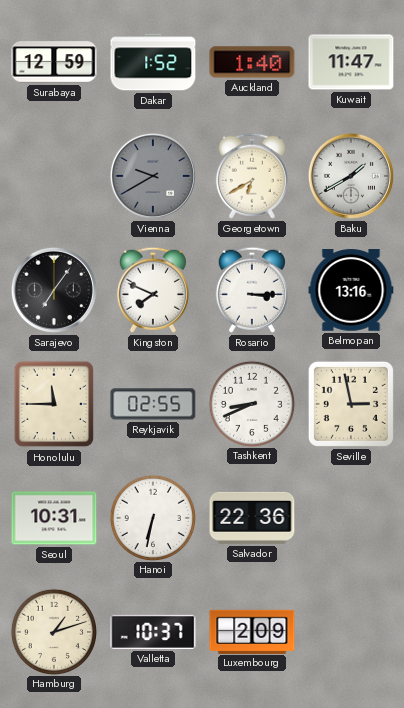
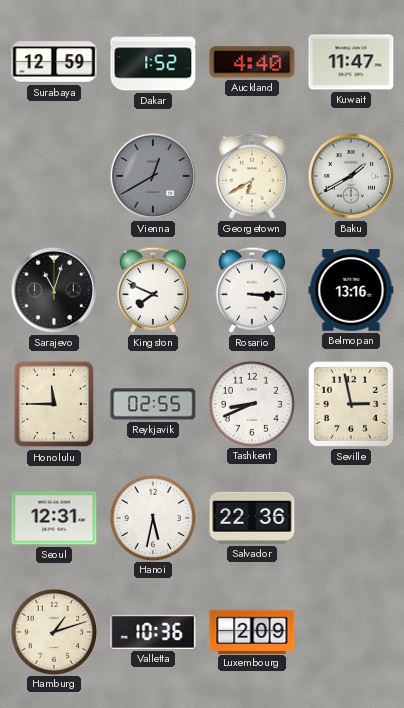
Auckland: 1:40 -> 4:40 (252, 62)
Vienna: 9:40 -> 12:40 (153, 176)
Sarajevo: 7:06 -> 11:03 (54, 290)
Seoul: 10:31 -> 12:31 (54, 518)
Hanoi: 6:32 -> 5:32 (152, 517)
Valletta: 10:37 -> 10:36 (153, 632)
